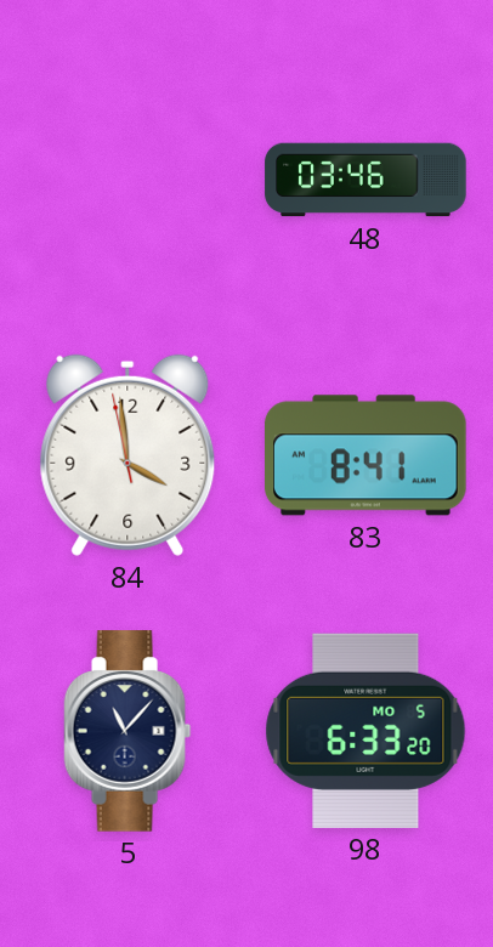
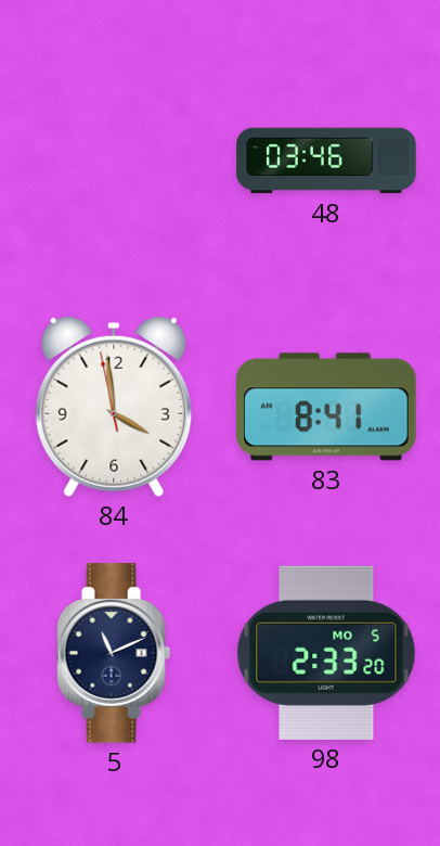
5: 11:07 -> 11:11 (114, 653)
98: 6:33 -> 2:33 (326, 653)
